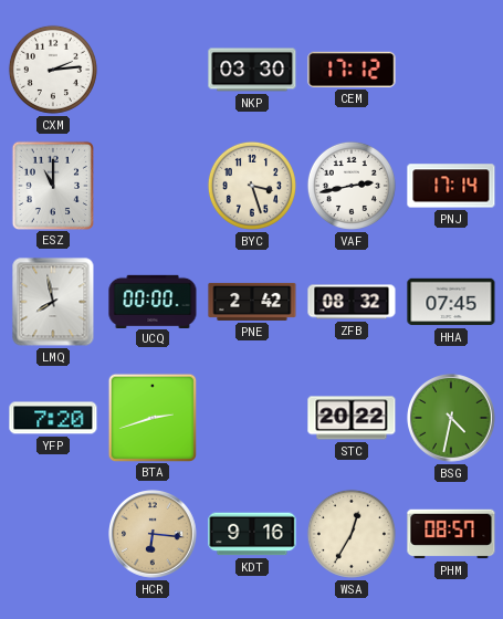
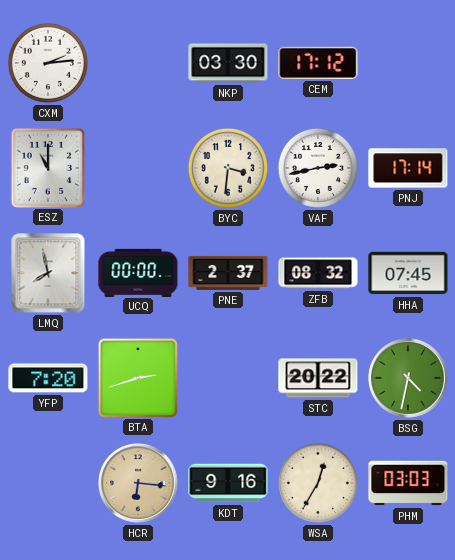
BYC: 3:27 -> 3:31 (228, 168)
PNE: 2:42 -> 2:37 (228, 273)
PHM: 08:57 -> 03:03 (408, 483)
